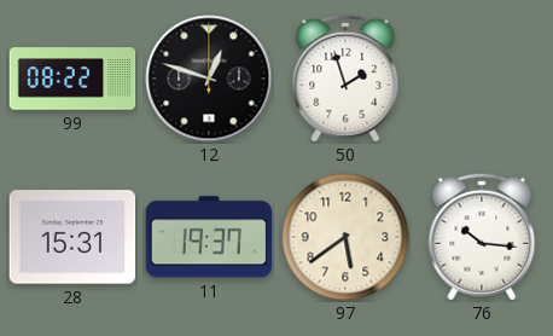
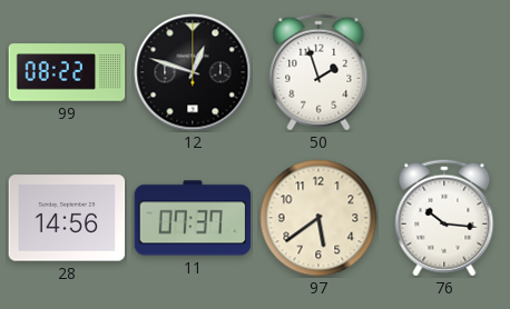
28: 15:31 -> 14:56 (67, 218)
11: 19:37 -> 07:37 (193, 218)
